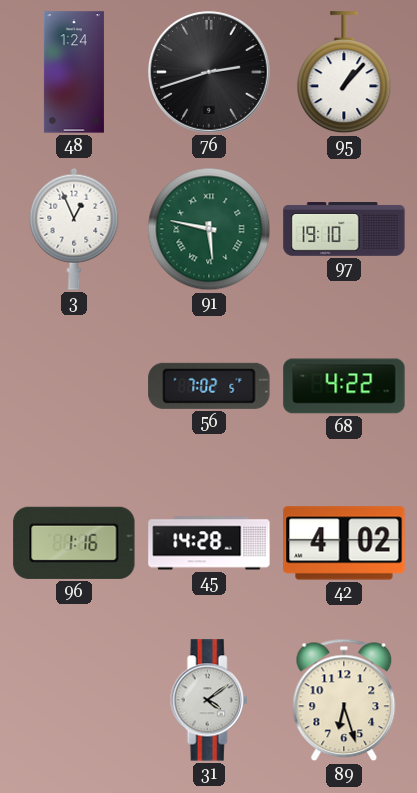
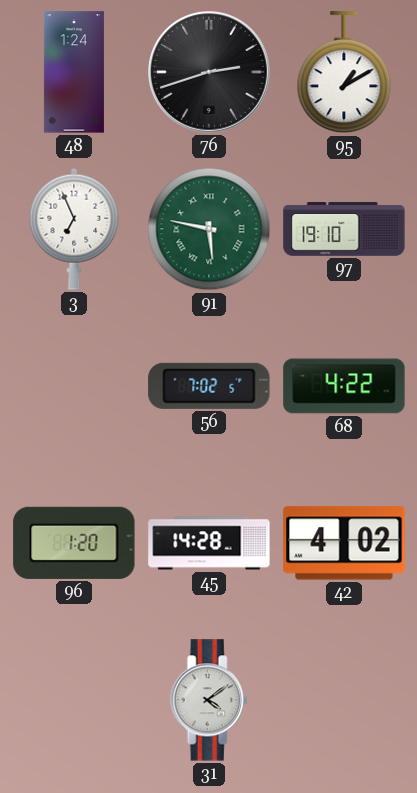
95: 1:07 -> 1:10 (344, 73)
3: 12:56 -> 6:56 (74, 229)
96: 1:16 -> 1:20 (74, 543)
89: 6:27 -> none (344, 700)
